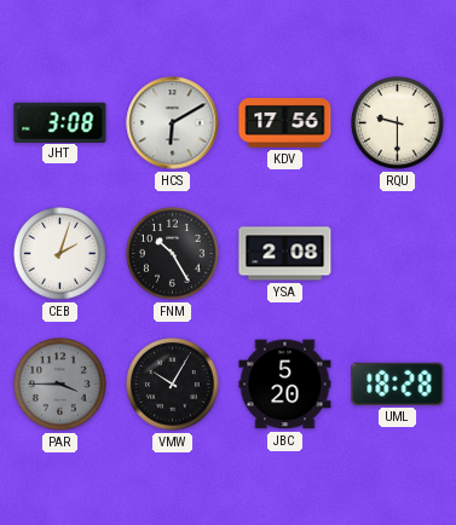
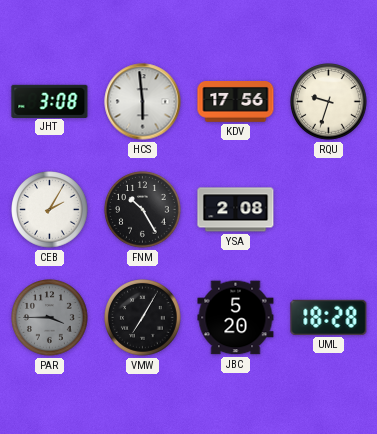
HCS: 6:10 -> 5:59 (143, 102)
RQU: 9:30 -> 9:33 (329, 102)
CEB: 2:03 -> 2:05 (50, 210)
VMW: 10:05 -> 7:05 (143, 318)
